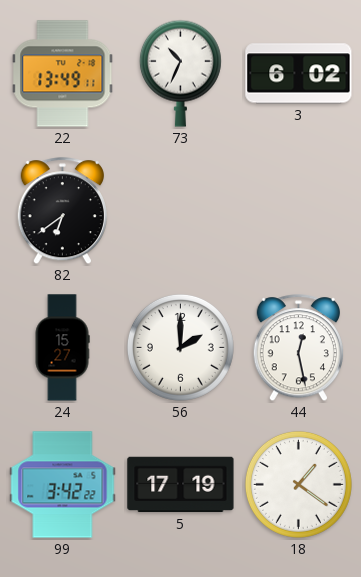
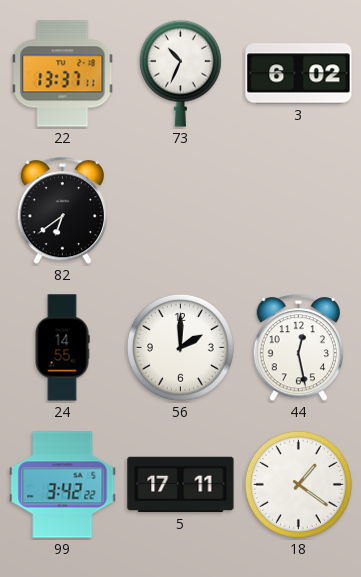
22: 13:49 -> 13:37 (63, 74)
24: 15:27 -> 14:55 (62, 348)
5: 17:19 -> 17:11 (181, 485)
